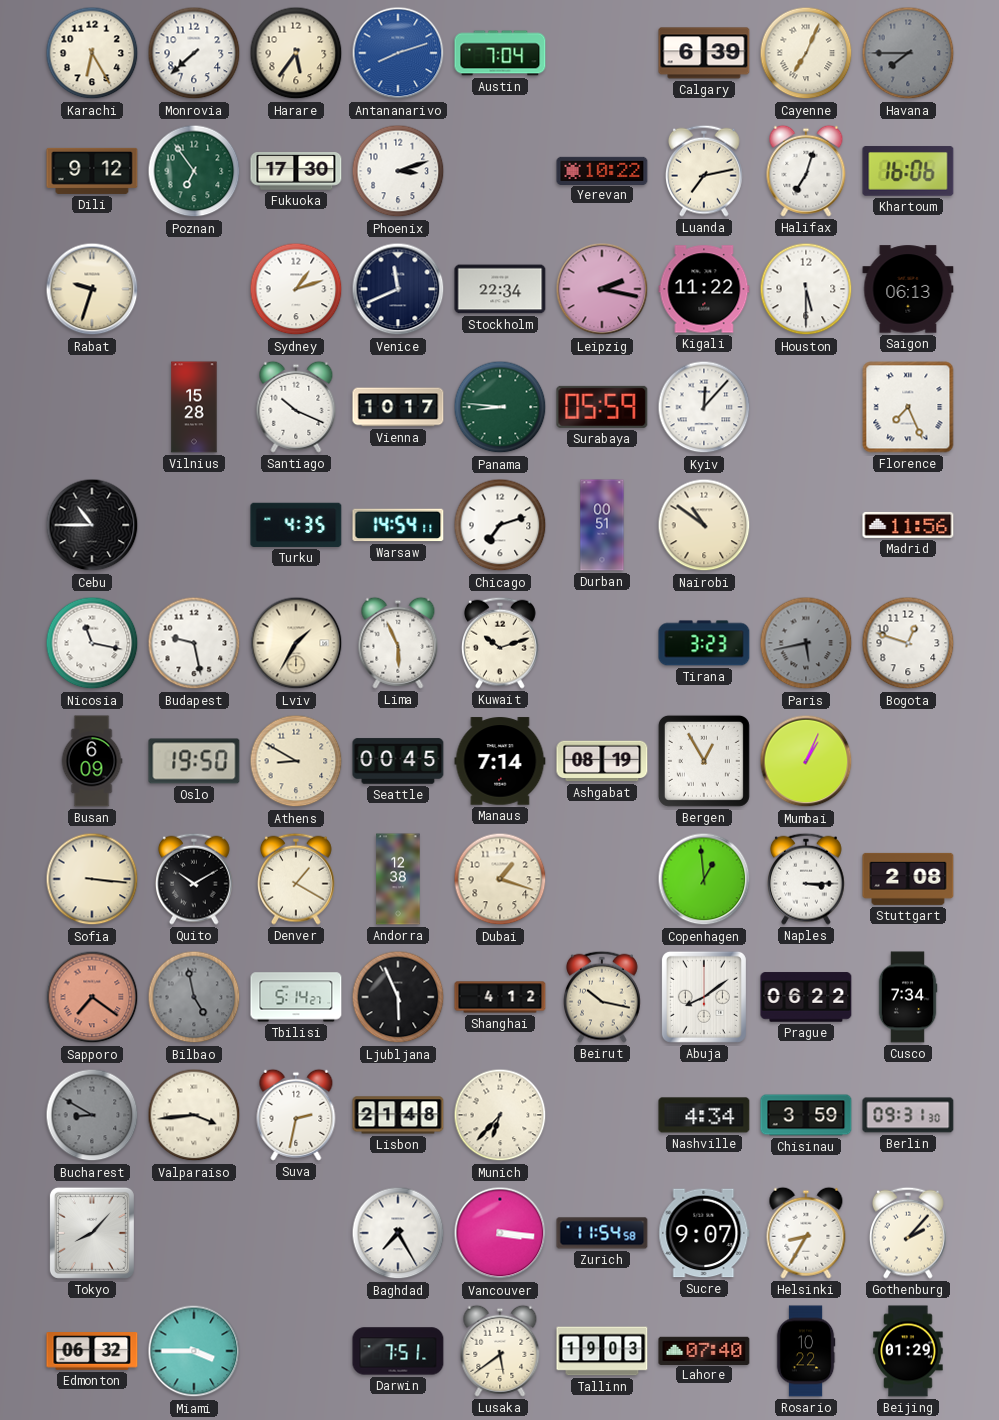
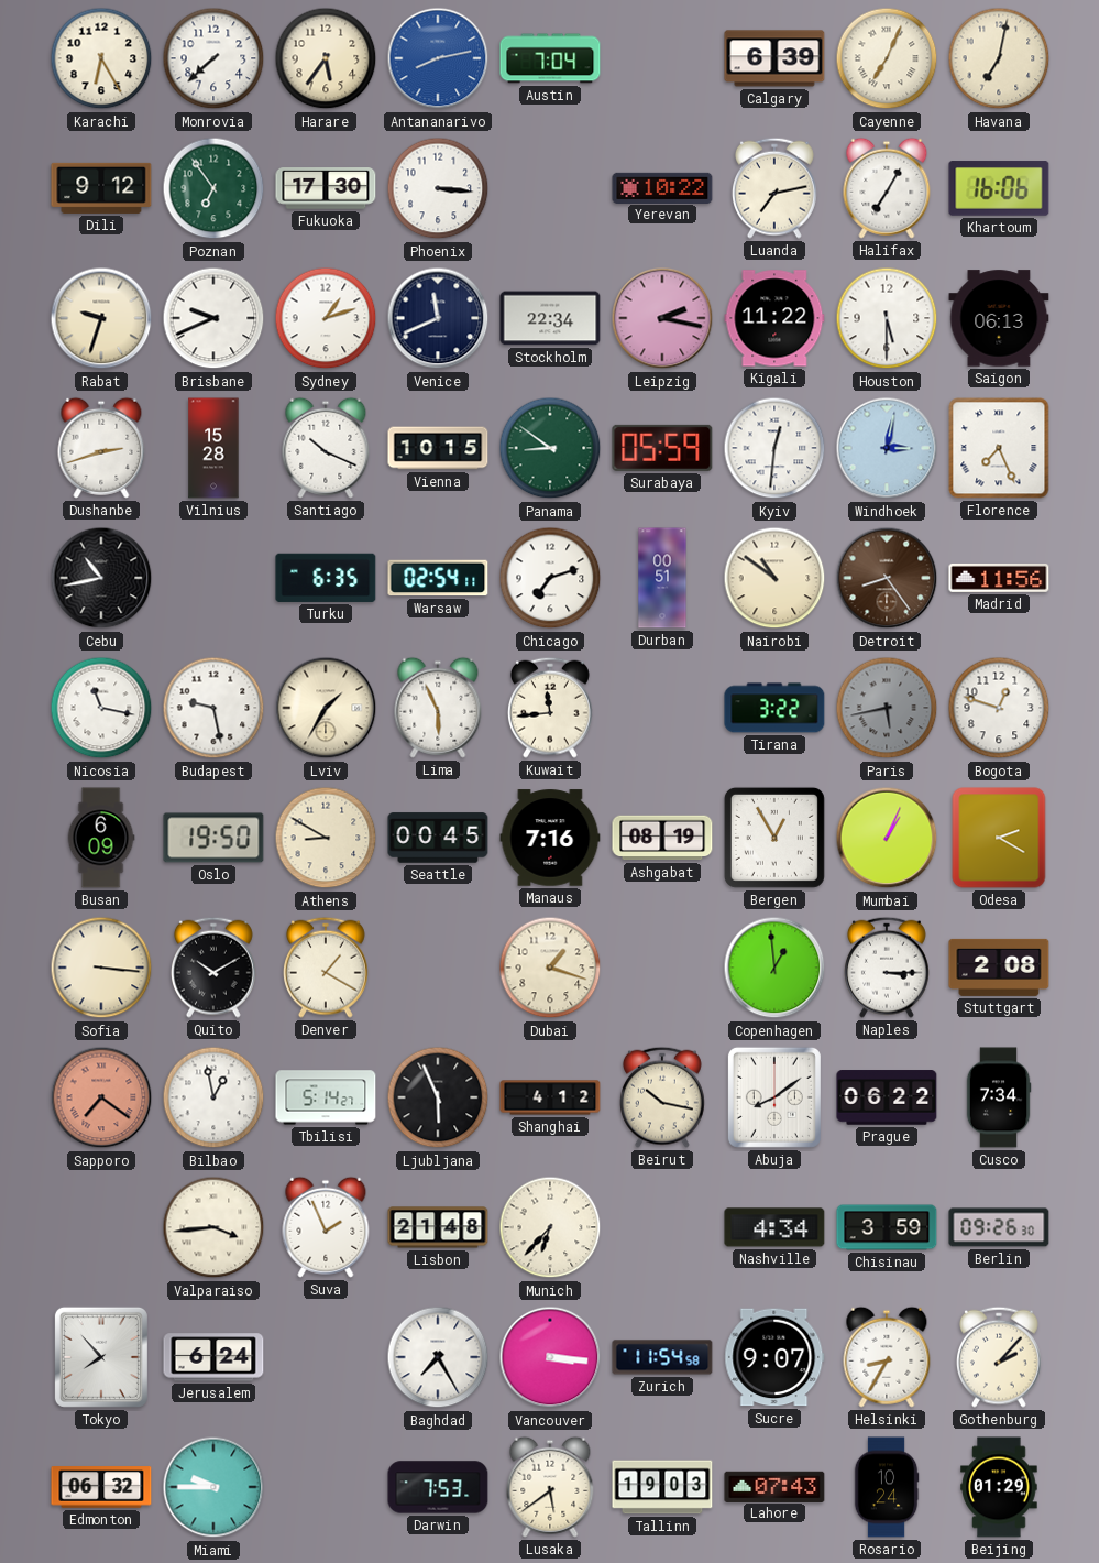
Antananarivo: 8:12 -> 8:13 (438, 58)
Havana: 7:45 -> 7:02 (999, 58)
Havana dial: grey -> cream (999, 58)
Phoenix: 3:12 -> 3:16 (438, 188)
Halifax: 7:03 -> 7:05 (887, 188)
Brisbane: none -> 9:41 (213, 318)
Dushanbe: none -> 2:42 (101, 448)
Vienna: 10:17 -> 10:15 (438, 448)
Panama: 8:46 -> 8:51 (550, 448)
Kyiv: 12:07 -> 12:31 (774, 448)
Windhoek: none -> 3:02 (887, 448)
Cebu: 10:45 -> 10:43 (101, 578)
Turku: 4:35 -> 6:35 (326, 578)
Warsaw: 14:54 -> 02:54 (438, 578)
Detroit: none -> 8:24 (887, 578)
Kuwait: 10:12 -> 11:44 (551, 708)
Tirana: 3:23 -> 3:22 (774, 708)
Manaus: 7:14 -> 7:16 (550, 838)
Odesa: none -> 2:20 (999, 838)
Andorra: 12:38 -> none (398, 879)
Bilbao: 4:58 -> 12:58 (213, 1097)
Bilbao dial: grey -> white (213, 1097)
Bucharest: 8:50 -> none (92, 1115)
Suva: 2:32 -> 1:56 (326, 1227)
Berlin: 09:31 -> 09:26 (999, 1227)
Tokyo: 8:07 -> 7:53 (101, 1357)
Jerusalem: none -> 6:24 (213, 1357)
Miami: 3:45 -> 9:45 (213, 1487)
Darwin: 7:51 -> 7:53 (438, 1487)
Lahore: 07:40 -> 07:43 (774, 1486)
Rosario: 10:22 -> 10:24 (887, 1487)
